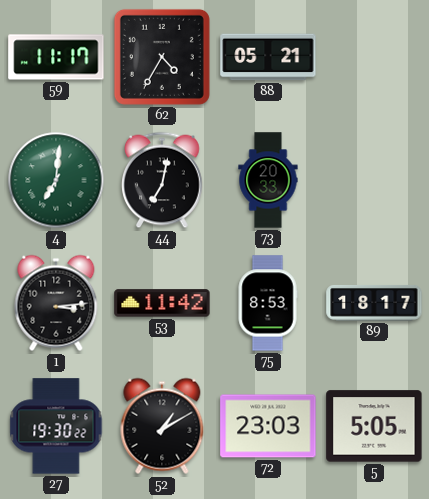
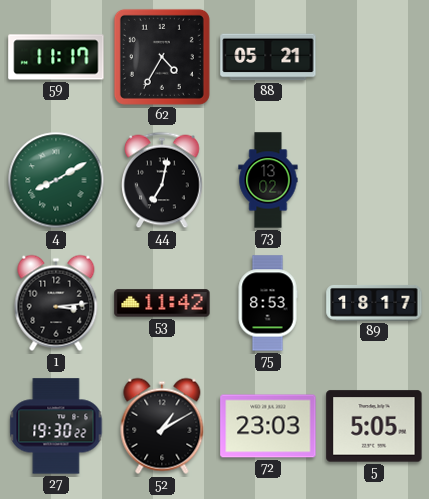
4: 7:01 -> 8:10 (56, 180)
73: 20:33 -> 13:02 (268, 180)
